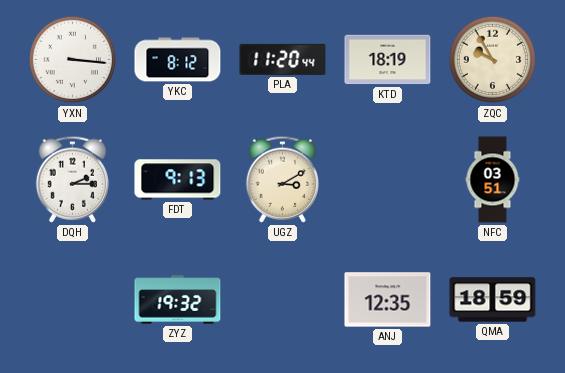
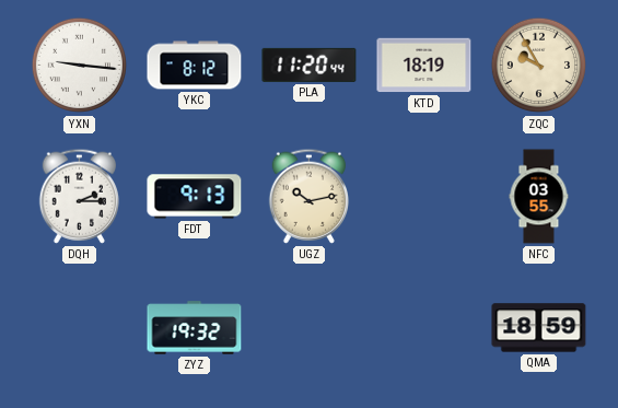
YXN: 3:16 -> 9:16 (80, 66)
UGZ: 3:10 -> 10:13 (310, 196)
NFC: 03:51 -> 03:55 (539, 197)
ANJ: 12:35 -> none (388, 300)
